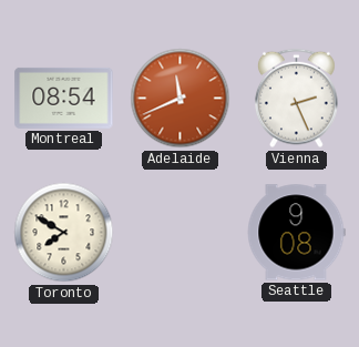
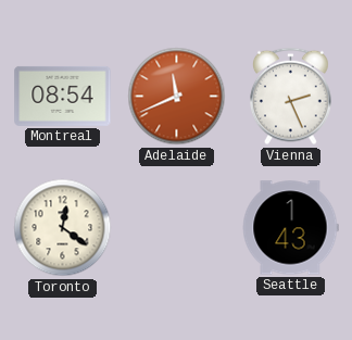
Toronto: 7:50 -> 12:21 (63, 228)
Seattle: 9:08 -> 1:43 (290, 228)
